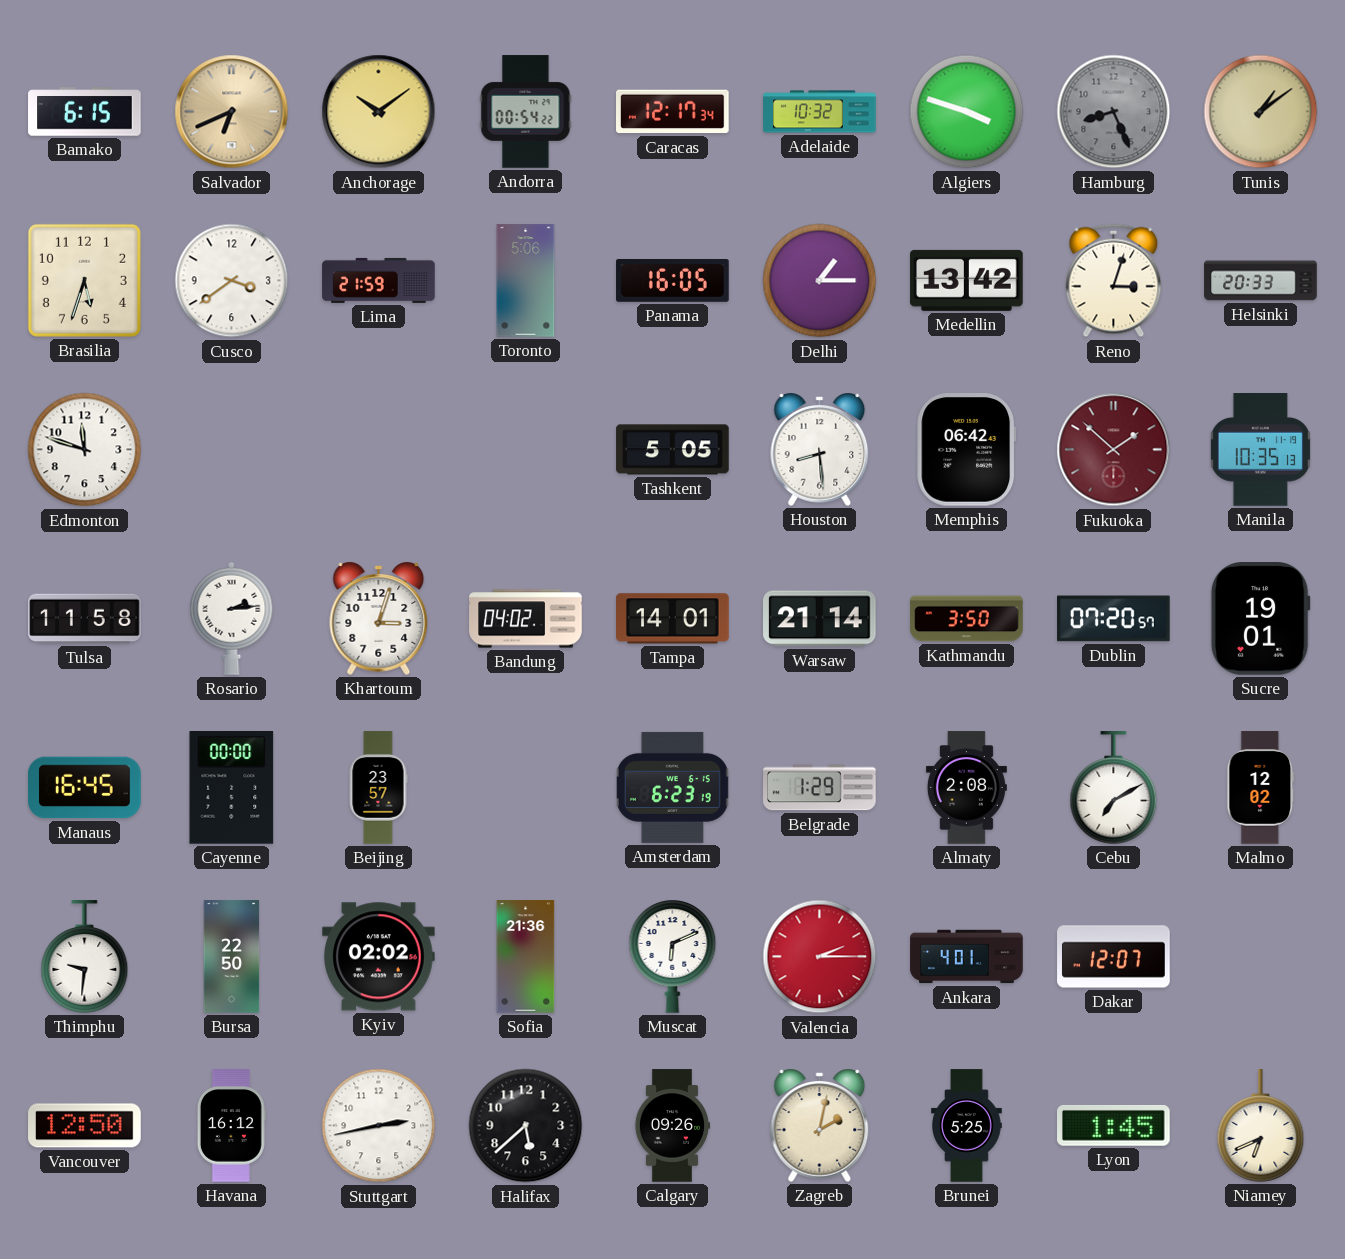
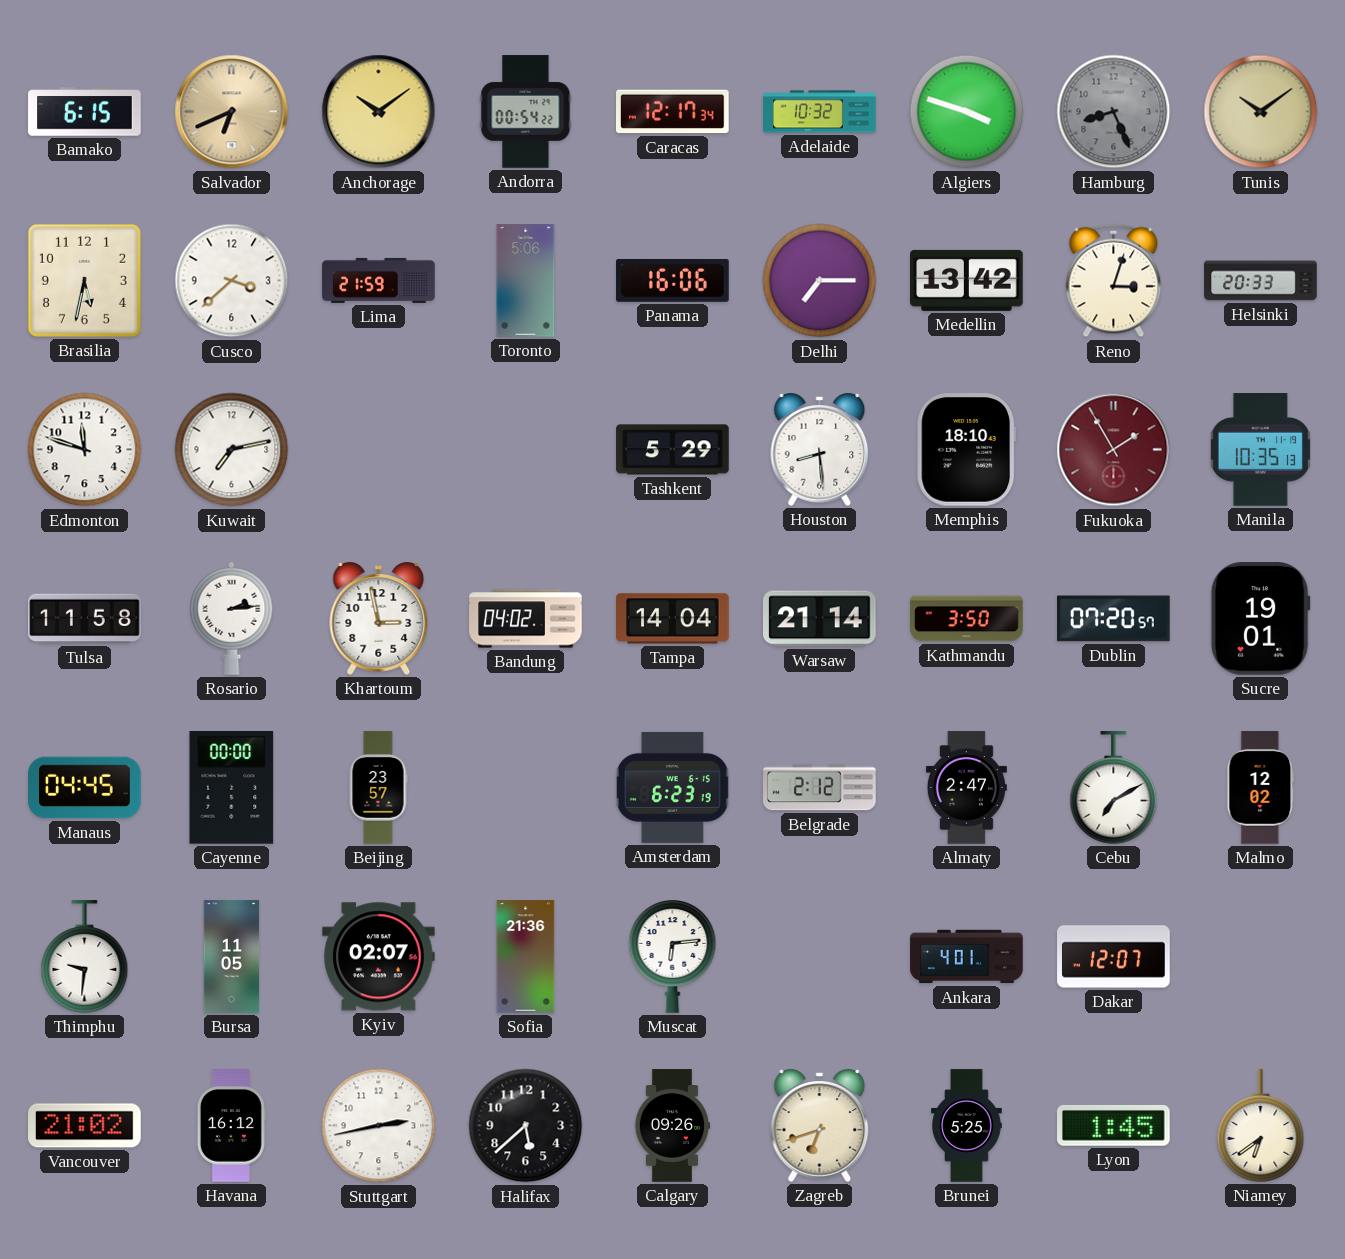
Tunis: 1:09 -> 10:09 (1261, 112)
Brasilia: 5:33 -> 5:32 (84, 280)
Cusco: 3:39 -> 3:38 (232, 281)
Panama: 16:05 -> 16:06 (673, 281)
Delhi: 1:15 -> 7:15 (820, 281)
Kuwait: none -> 7:13 (232, 450)
Tashkent: 5:05 -> 5:29 (673, 450)
Memphis: 06:42 -> 18:10 (967, 450)
Fukuoka: 1:52 -> 1:55 (1114, 450)
Khartoum: 3:03 -> 2:58 (379, 618)
Tampa: 14:01 -> 14:04 (673, 619)
Manaus: 16:45 -> 04:45 (85, 788)
Belgrade: 1:29 -> 2:12 (820, 788)
Almaty: 2:08 -> 2:47 (966, 788)
Bursa: 22:50 -> 11:05 (232, 957)
Kyiv: 02:02 -> 02:07 (379, 957)
Muscat: 6:11 -> 6:14 (673, 957)
Valencia: 2:15 -> none (820, 957)
Vancouver: 12:50 -> 21:02 (85, 1126)
Zagreb: 2:02 -> 6:42 (820, 1125)
Niamey: 6:41 -> 6:39 (1261, 1126)
